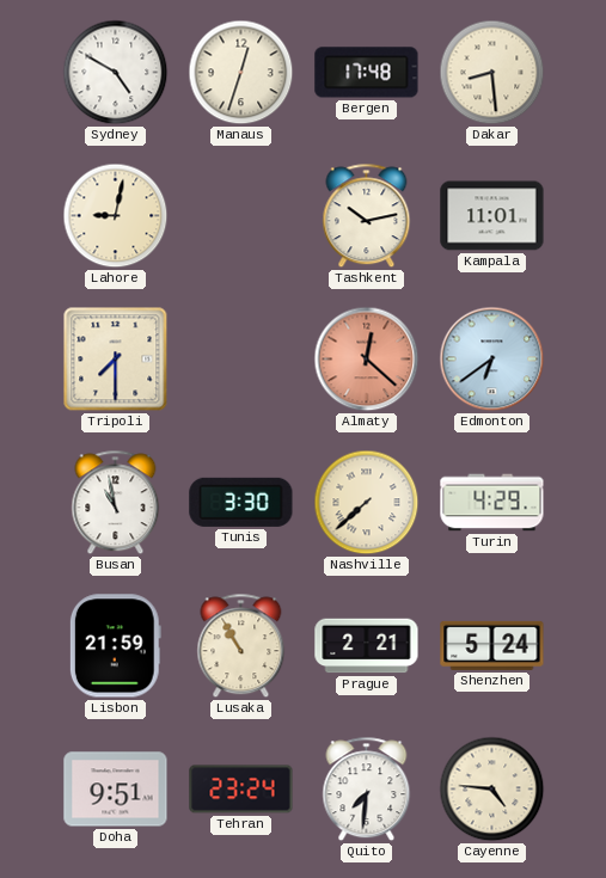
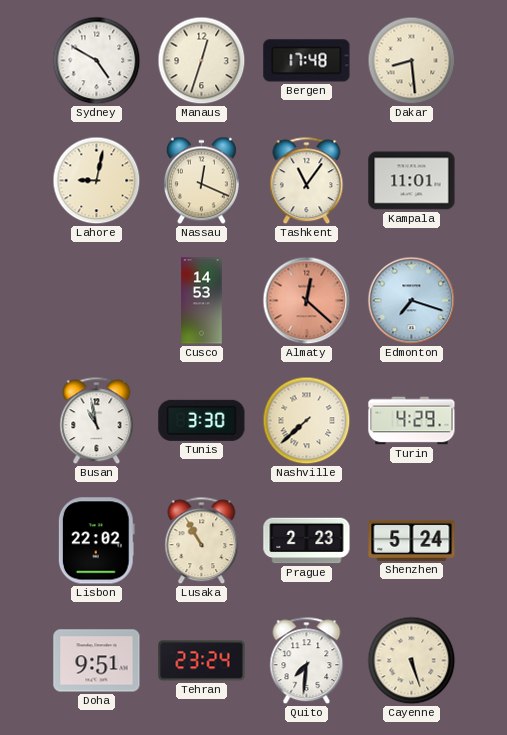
Nassau: none -> 12:19 (201, 181)
Tashkent: 10:13 -> 11:06 (307, 181)
Tripoli: 7:30 -> none (116, 360)
Cusco: none -> 14:53 (202, 301)
Edmonton: 6:39 -> 7:18 (412, 301)
Lisbon: 21:59 -> 22:02 (96, 541)
Prague: 2:21 -> 2:23 (307, 541)
Cayenne: 4:46 -> 5:27 (412, 661)
